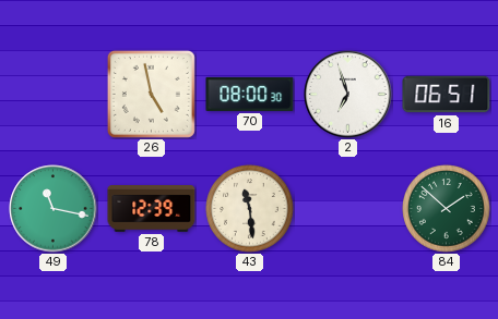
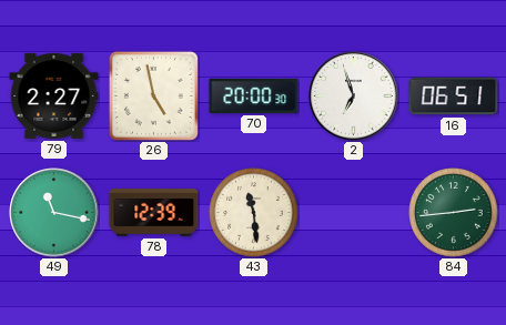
79: none -> 2:27 (54, 95)
70: 08:00 -> 20:00 (254, 95)
84: 1:52 -> 2:44 (454, 213)
